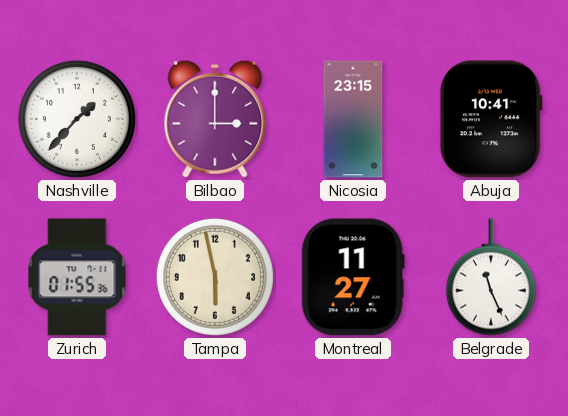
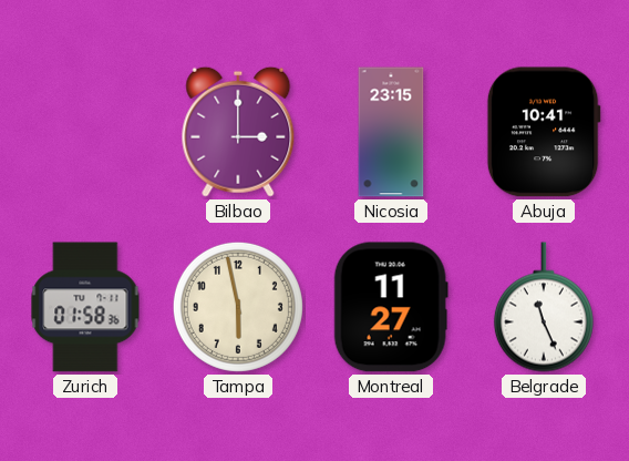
Nashville: 1:37 -> none (77, 119)
Zurich: 01:55 -> 01:58 (85, 307)
